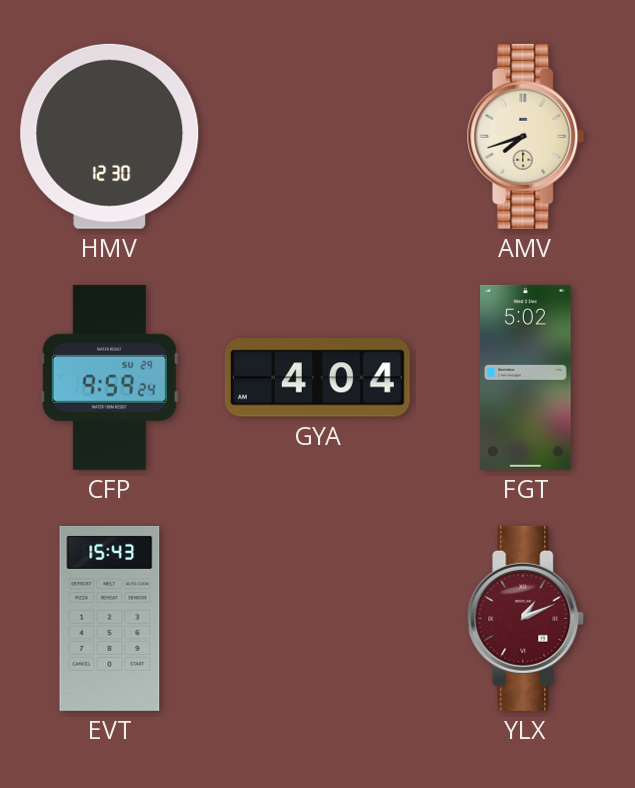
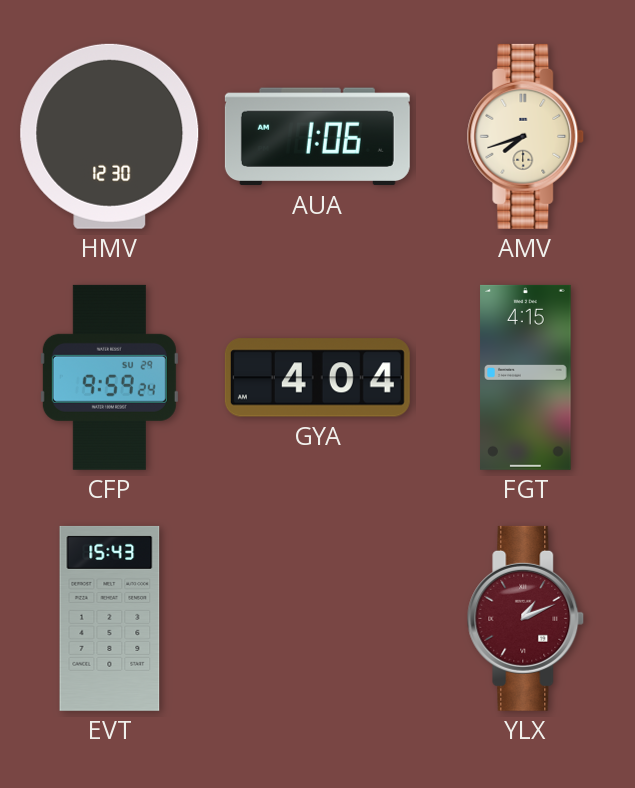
AUA: none -> 1:06 (317, 137)
FGT: 5:02 -> 4:15 (526, 377)
